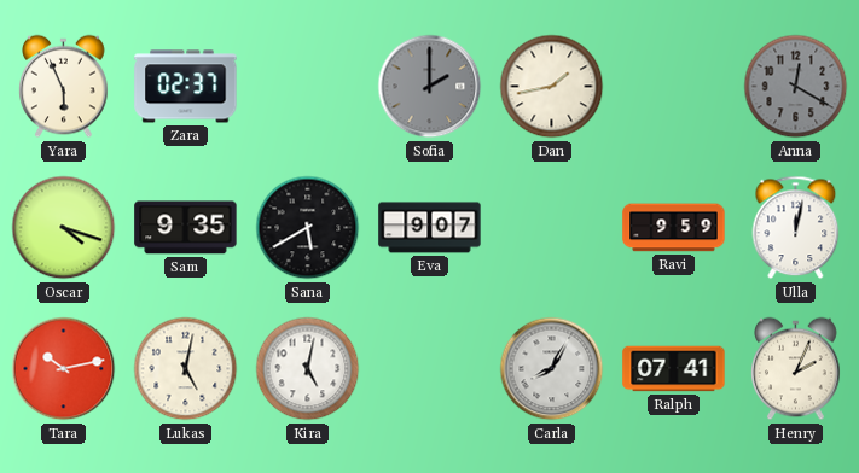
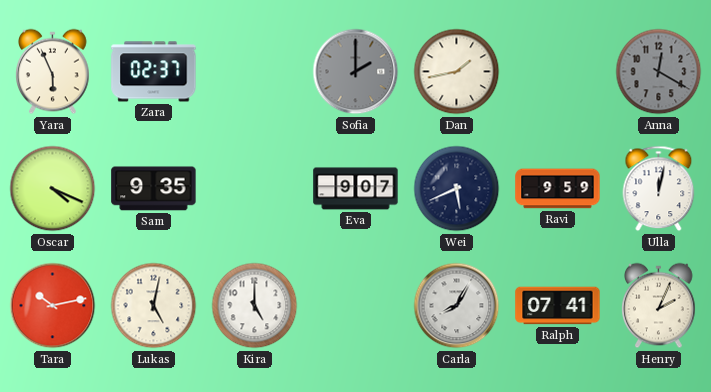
Oscar: 4:18 -> 4:19 (53, 189)
Sana: 5:40 -> none (308, 228)
Wei: none -> 5:41 (457, 189)
Kira: 5:02 -> 5:00 (255, 306)
